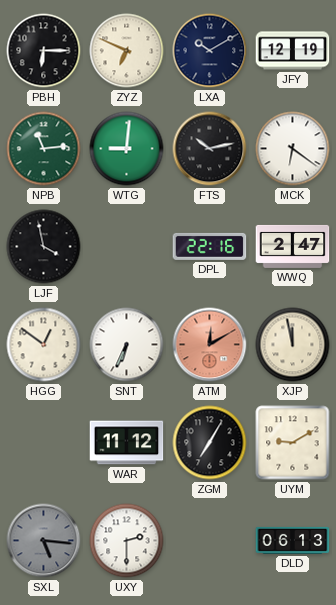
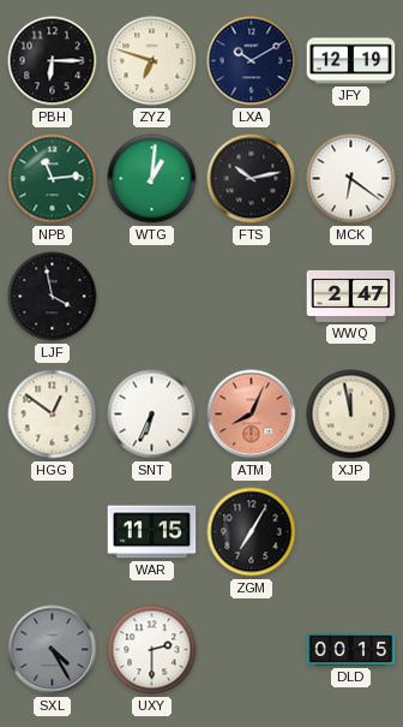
ZYZ: 6:49 -> 6:48 (152, 61)
WTG: 9:01 -> 1:01 (152, 179)
DPL: 22:16 -> none (210, 246)
ATM: 12:10 -> 8:04 (252, 415)
WAR: 11:12 -> 11:15 (152, 532)
UYM: 9:10 -> none (293, 443)
SXL: 5:16 -> 4:25 (53, 650)
DLD: 06:13 -> 00:15 (351, 649)
